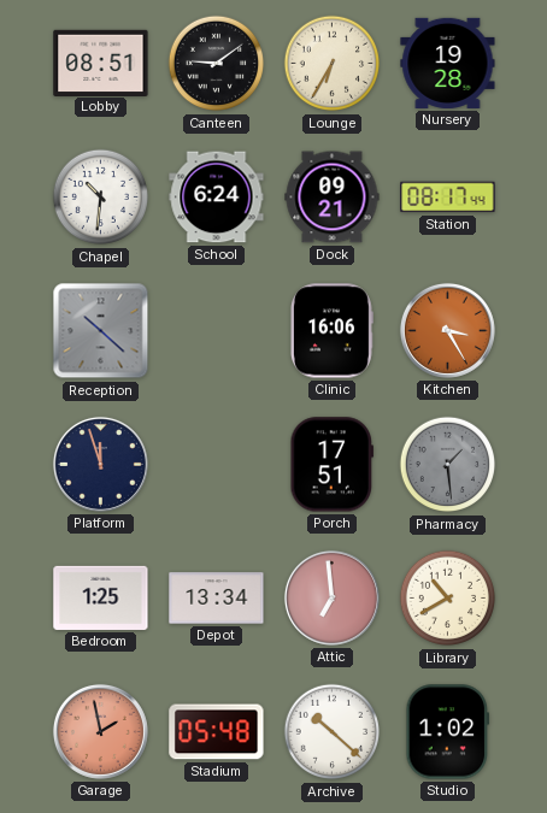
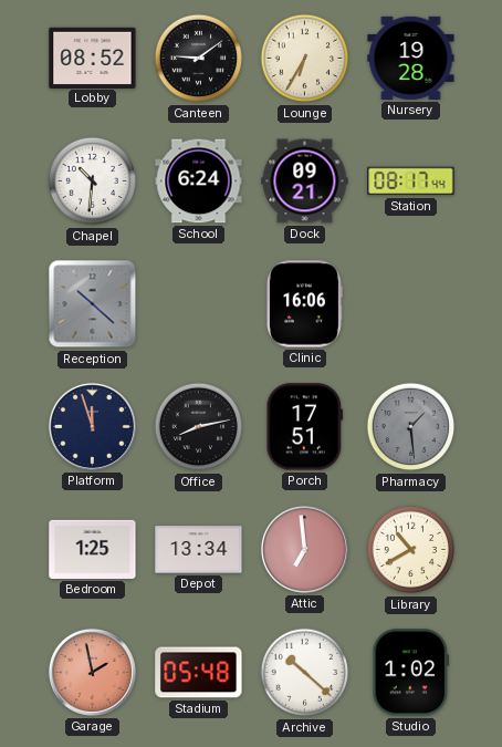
Lobby: 08:51 -> 08:52 (93, 58)
Kitchen: 3:25 -> none (447, 330)
Office: none -> 8:13 (199, 427)
